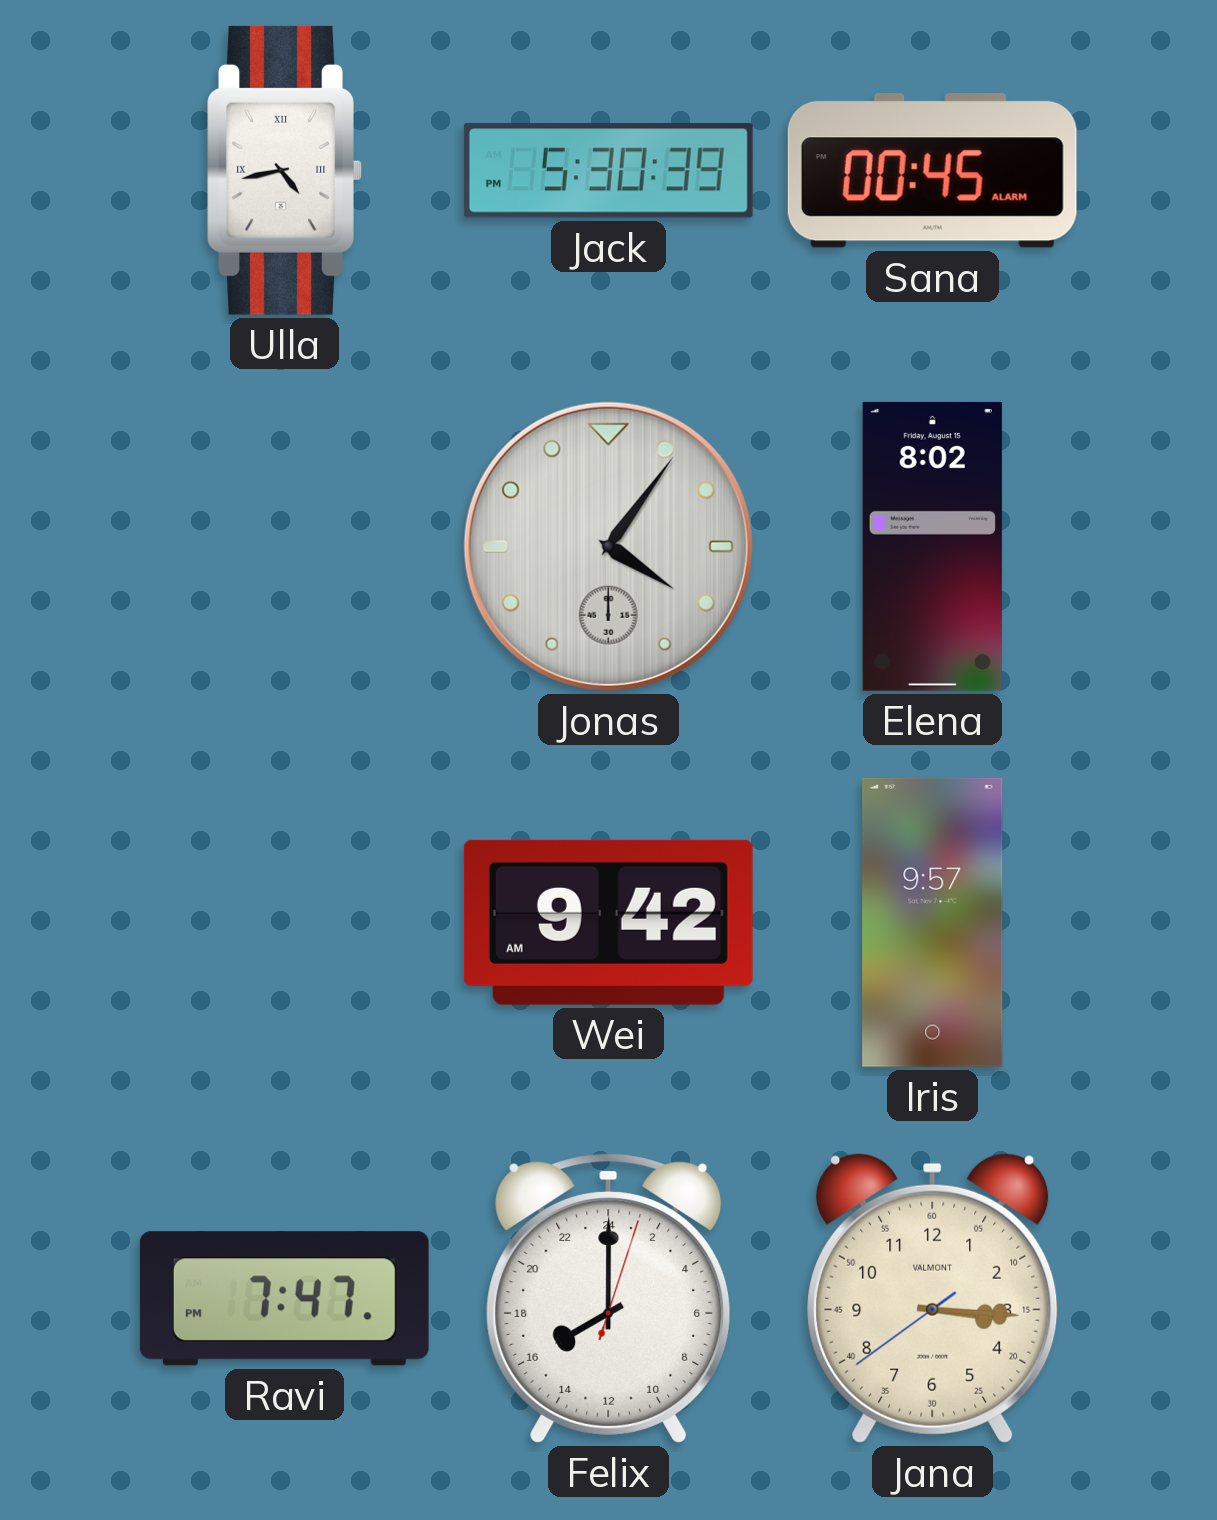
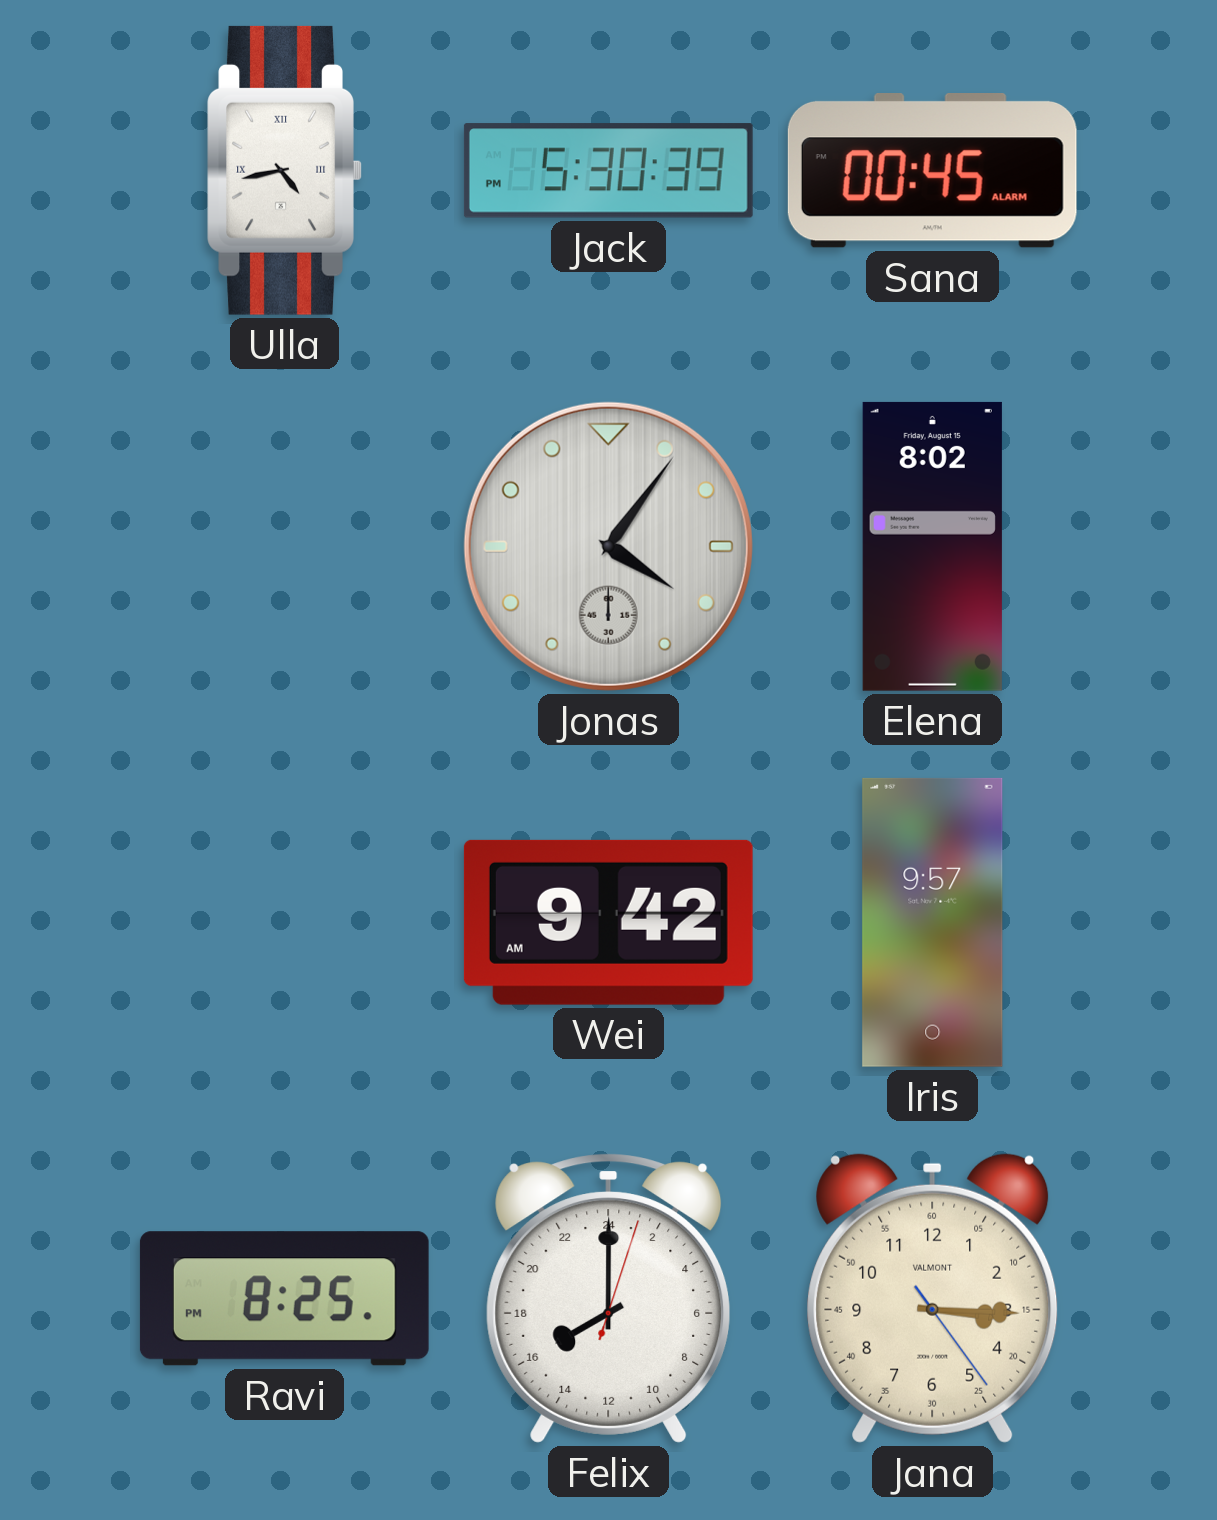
Ravi: 7:47 -> 8:25 (284, 1299)
Jana: 3:15:39 -> 3:15:24 (933, 1298)
